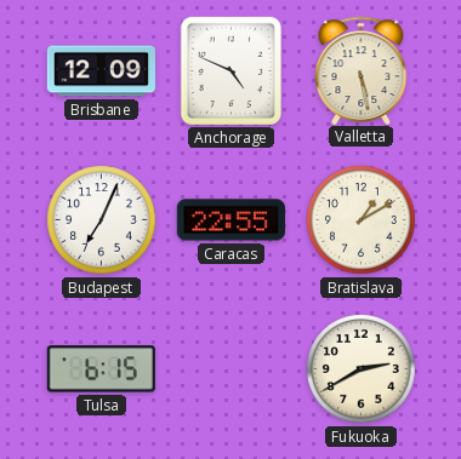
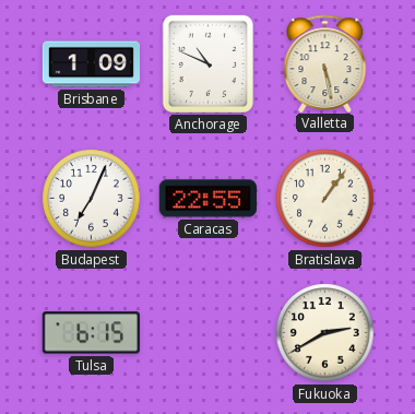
Brisbane: 12:09 -> 1:09 (91, 64)
Anchorage: 4:49 -> 10:49 (207, 63)
Bratislava: 1:10 -> 1:06 (325, 199)
